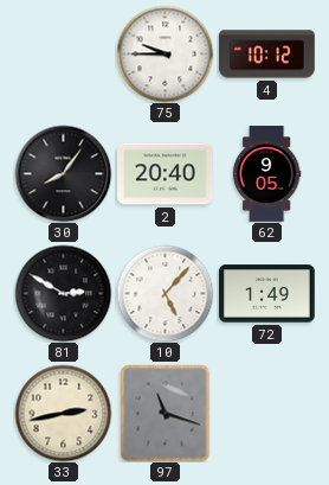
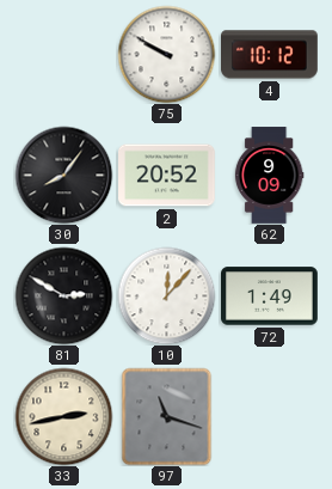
75: 9:45 -> 9:50 (166, 54)
2: 20:40 -> 20:52 (167, 176)
62: 9:05 -> 9:09 (269, 176)
10: 5:07 -> 12:07 (166, 295)
